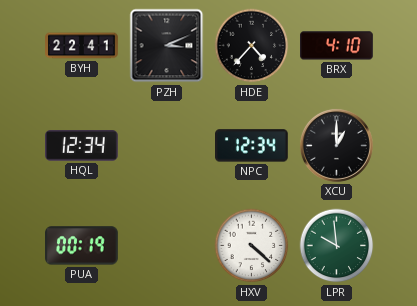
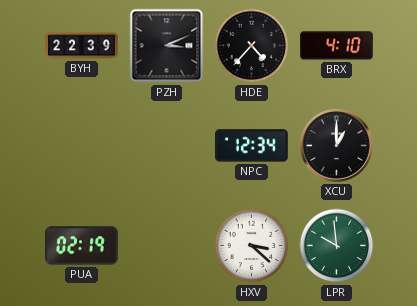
BYH: 22:41 -> 22:39 (82, 46)
HQL: 12:34 -> none (82, 146)
PUA: 00:19 -> 02:19 (82, 246)
HXV: 4:22 -> 3:22 (252, 246)
